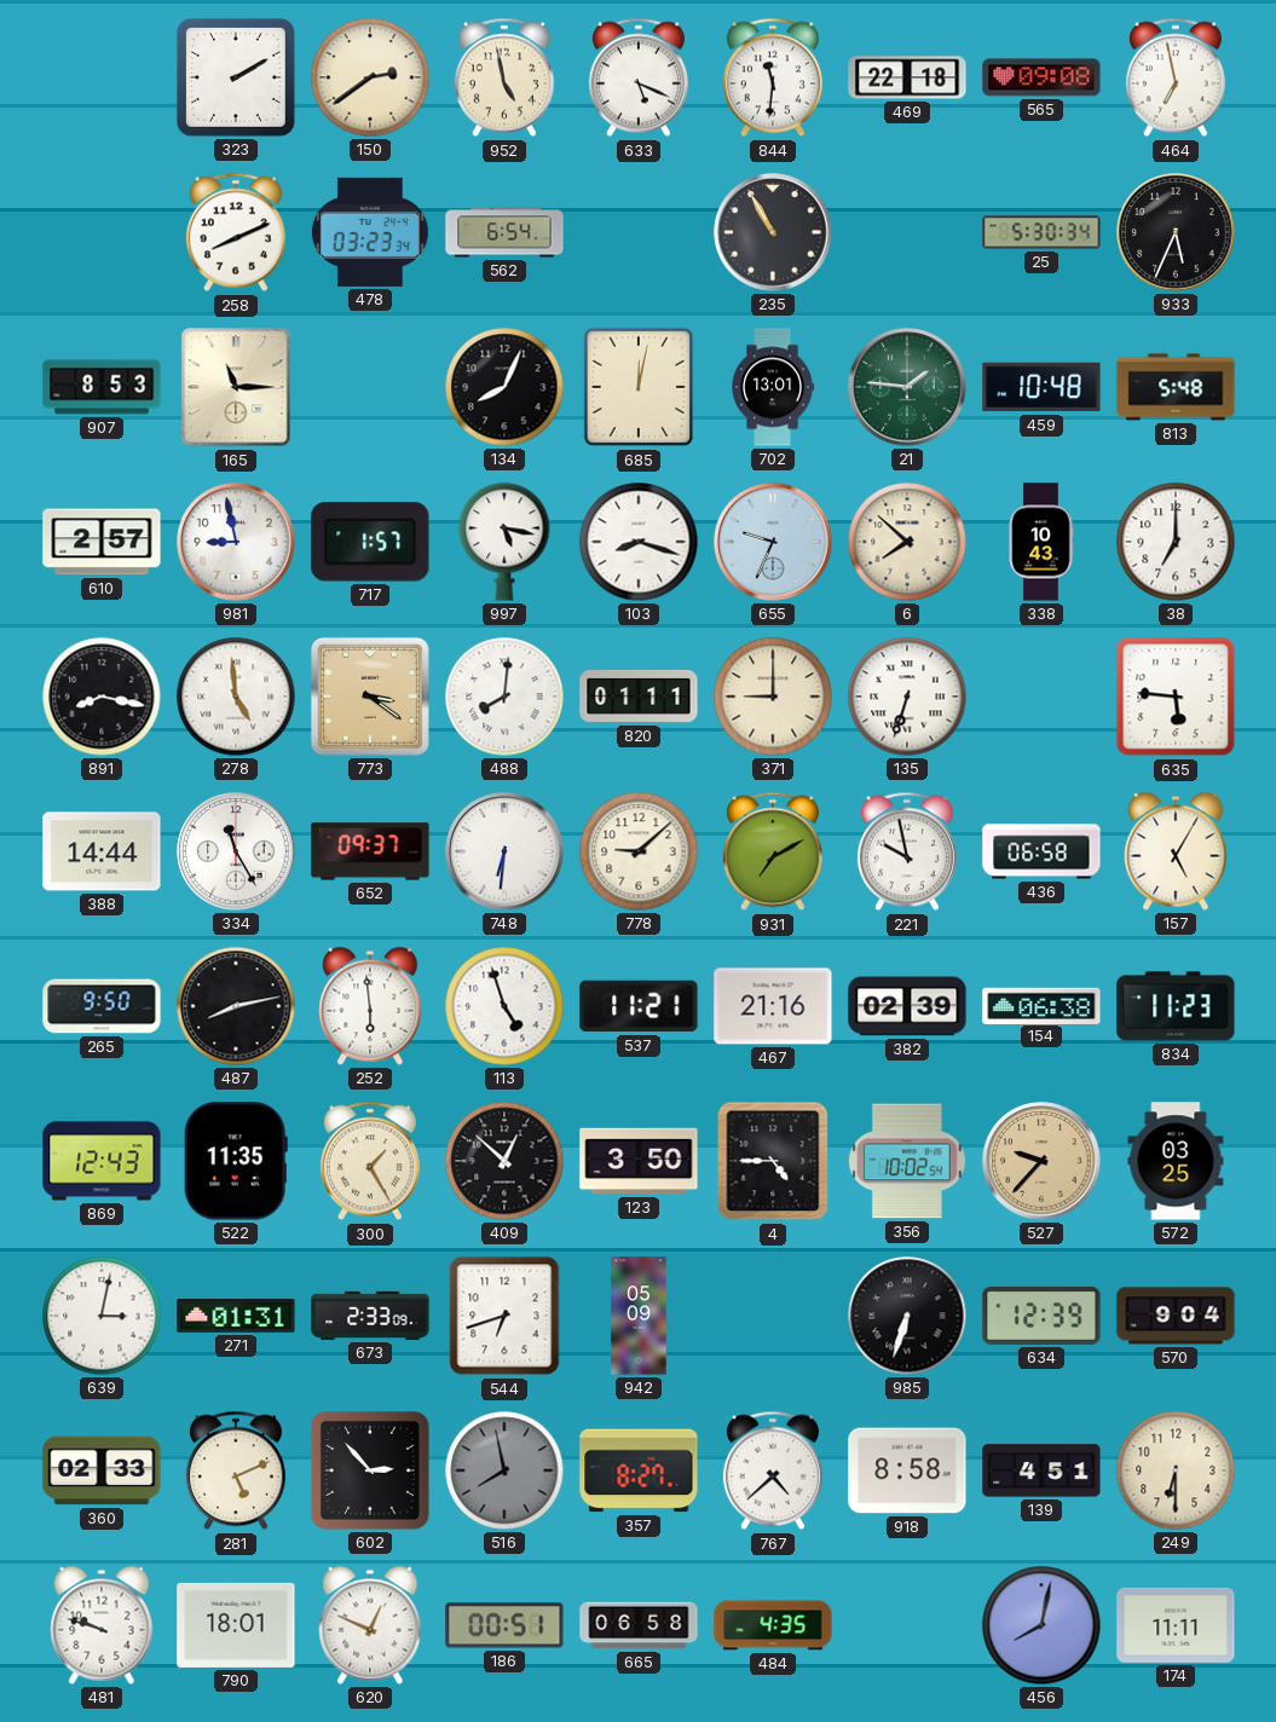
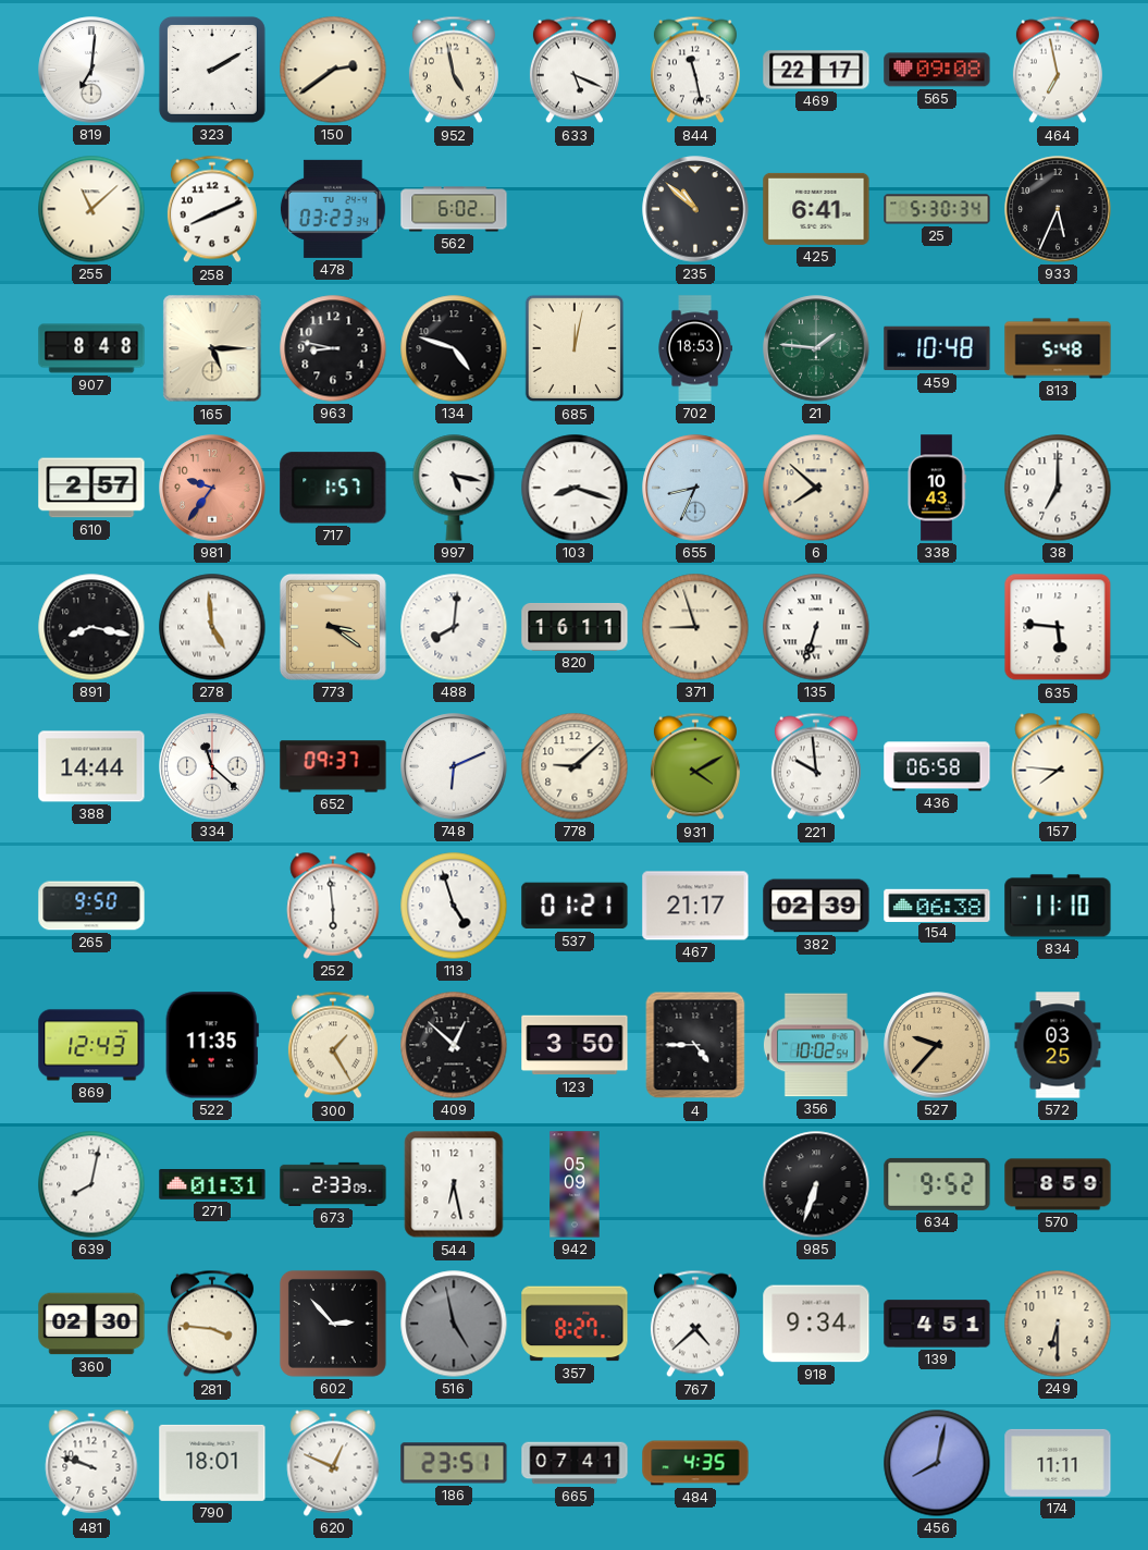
819: none -> 7:01 (91, 70)
844: 11:31 -> 11:28 (695, 70)
469: 22:18 -> 22:17 (816, 70)
255: none -> 11:08 (91, 209)
562: 6:54 -> 6:02 (454, 209)
235: 10:55 -> 10:52 (695, 209)
425: none -> 6:41 (816, 209)
907: 8:53 -> 8:48 (91, 348)
165: 11:15 -> 5:15 (212, 348)
963: none -> 8:47 (333, 348)
134: 8:04 -> 4:48 (454, 348)
702: 13:01 -> 18:53 (695, 348)
981: 8:58 -> 9:36 (212, 488)
981 dial: white -> salmon (212, 488)
655: 9:34 -> 8:34 (695, 488)
820: 01:11 -> 16:11 (575, 627)
371: 9:00 -> 8:57 (695, 627)
334: 11:25 -> 11:22 (212, 766)
748: 6:31 -> 6:11 (454, 766)
931: 7:10 -> 4:10 (695, 766)
221: 9:58 -> 9:59 (816, 766)
157: 5:05 -> 7:46 (1058, 766)
487: 8:13 -> none (236, 1006)
537: 11:21 -> 01:21 (575, 906)
467: 21:16 -> 21:17 (695, 906)
834: 11:23 -> 11:10 (1058, 906)
639: 3:02 -> 8:02 (91, 1184)
544: 6:42 -> 6:28 (454, 1184)
634: 12:39 -> 9:52 (937, 1184)
570: 9:04 -> 8:59 (1058, 1184)
360: 02:33 -> 02:30 (91, 1324)
281: 5:11 -> 3:46 (212, 1324)
516: 7:58 -> 4:58 (454, 1324)
918: 8:58 -> 9:34 (816, 1324)
186: 00:51 -> 23:51 (454, 1463)
665: 06:58 -> 07:41 (575, 1463)
